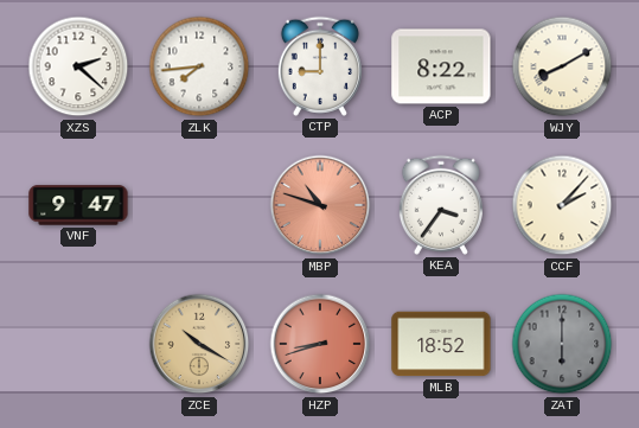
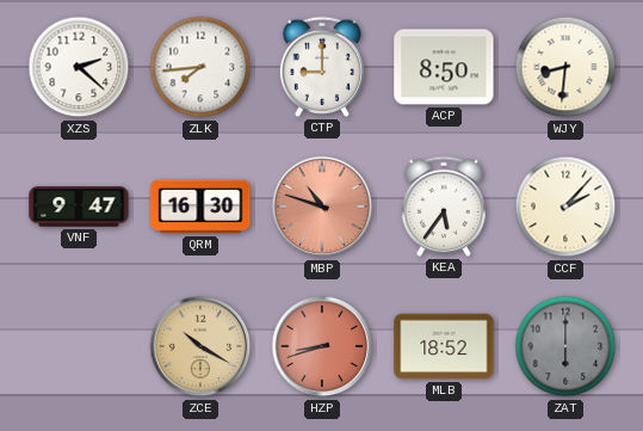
ACP: 8:22 -> 8:50 (444, 67)
WJY: 8:10 -> 8:31 (565, 67)
QRM: none -> 16:30 (200, 207)
KEA: 3:36 -> 5:36 (444, 207)
